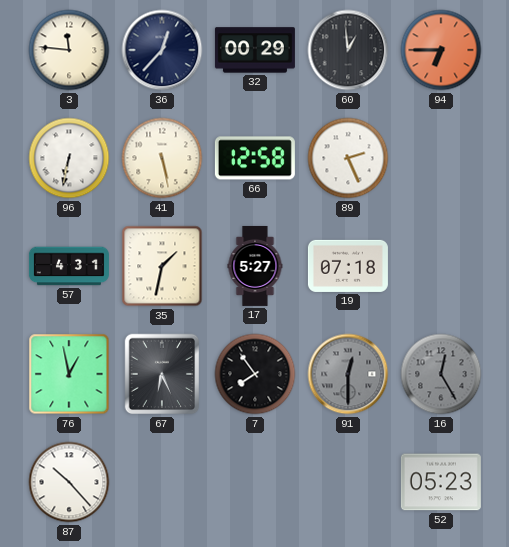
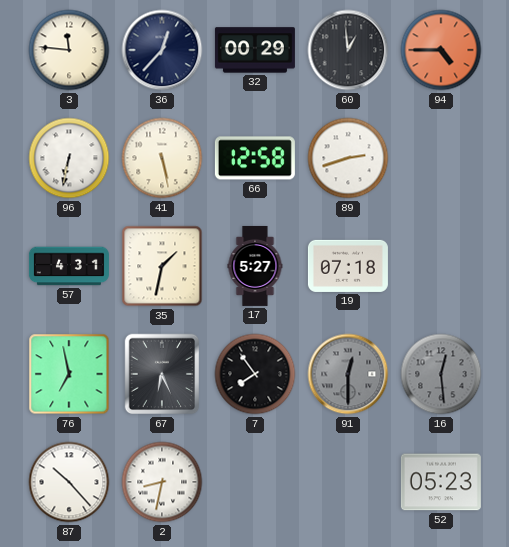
94: 6:45 -> 4:45 (441, 50)
89: 2:26 -> 2:42 (348, 158)
76: 12:58 -> 6:58 (69, 374)
16: 12:25 -> 12:29 (441, 374)
2: none -> 8:32 (162, 482)
